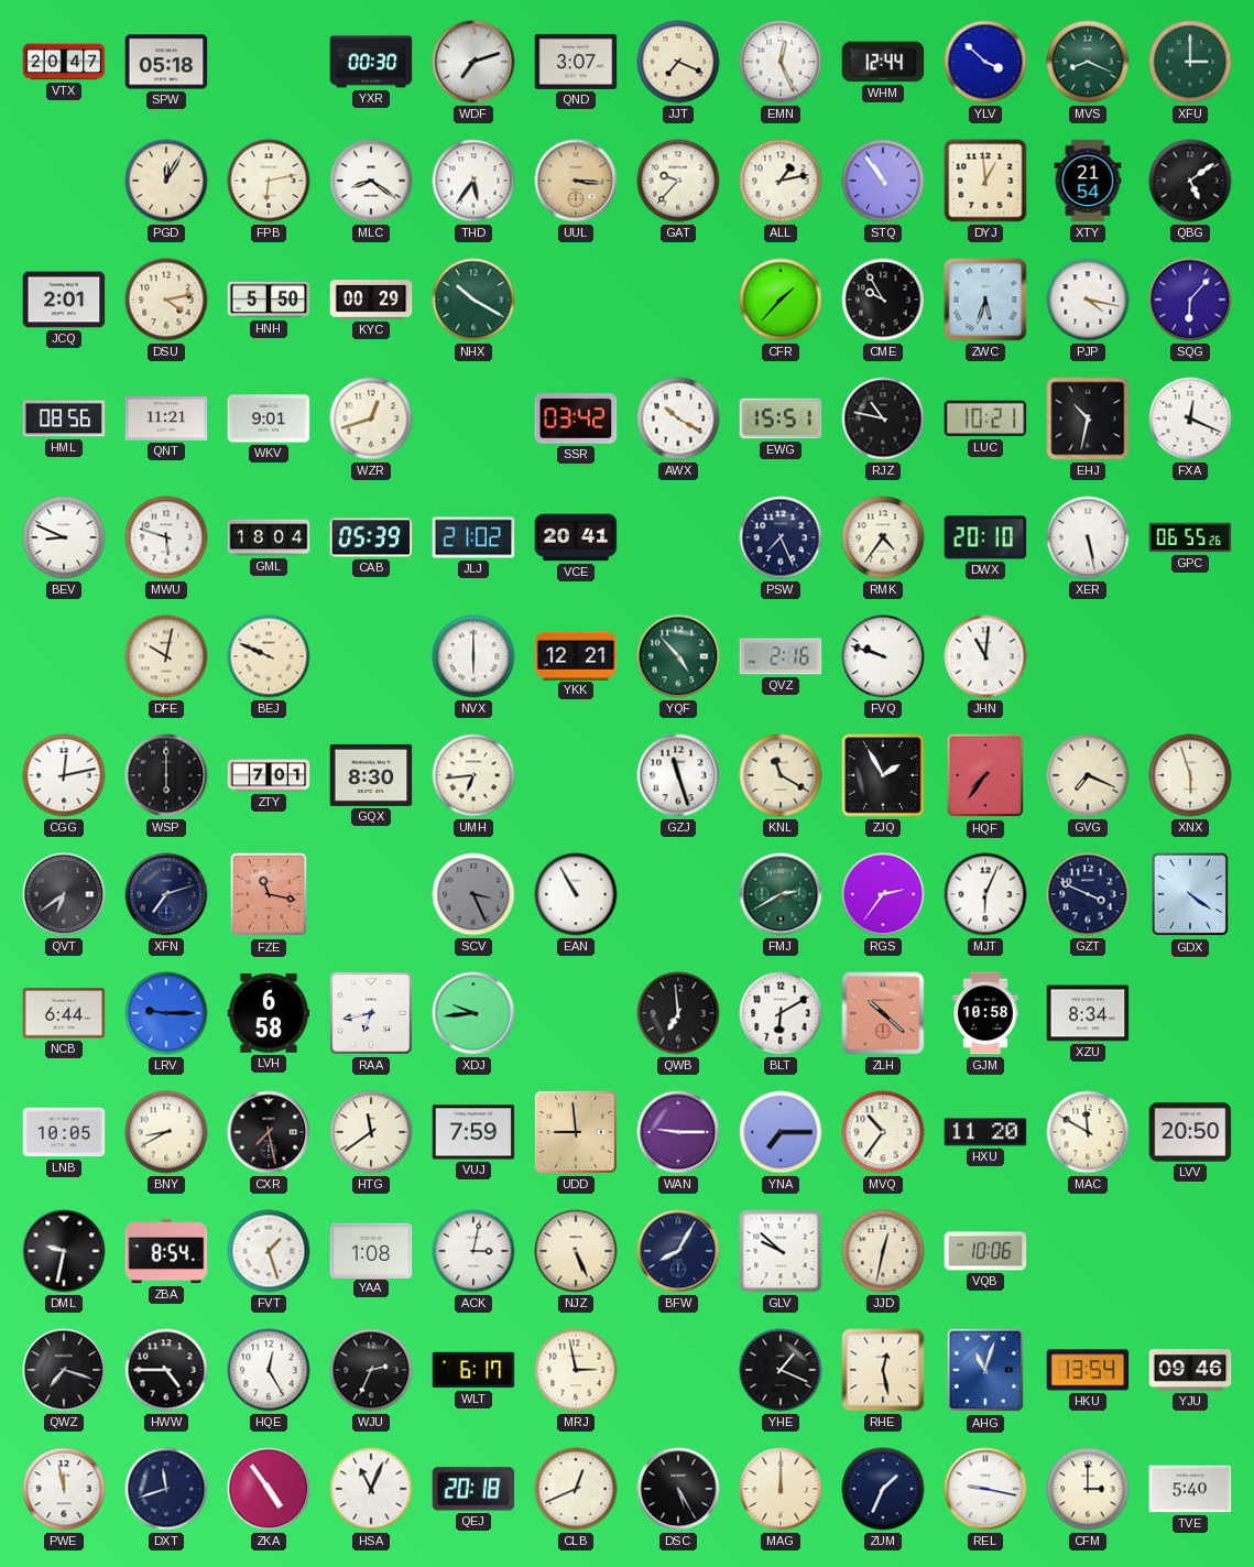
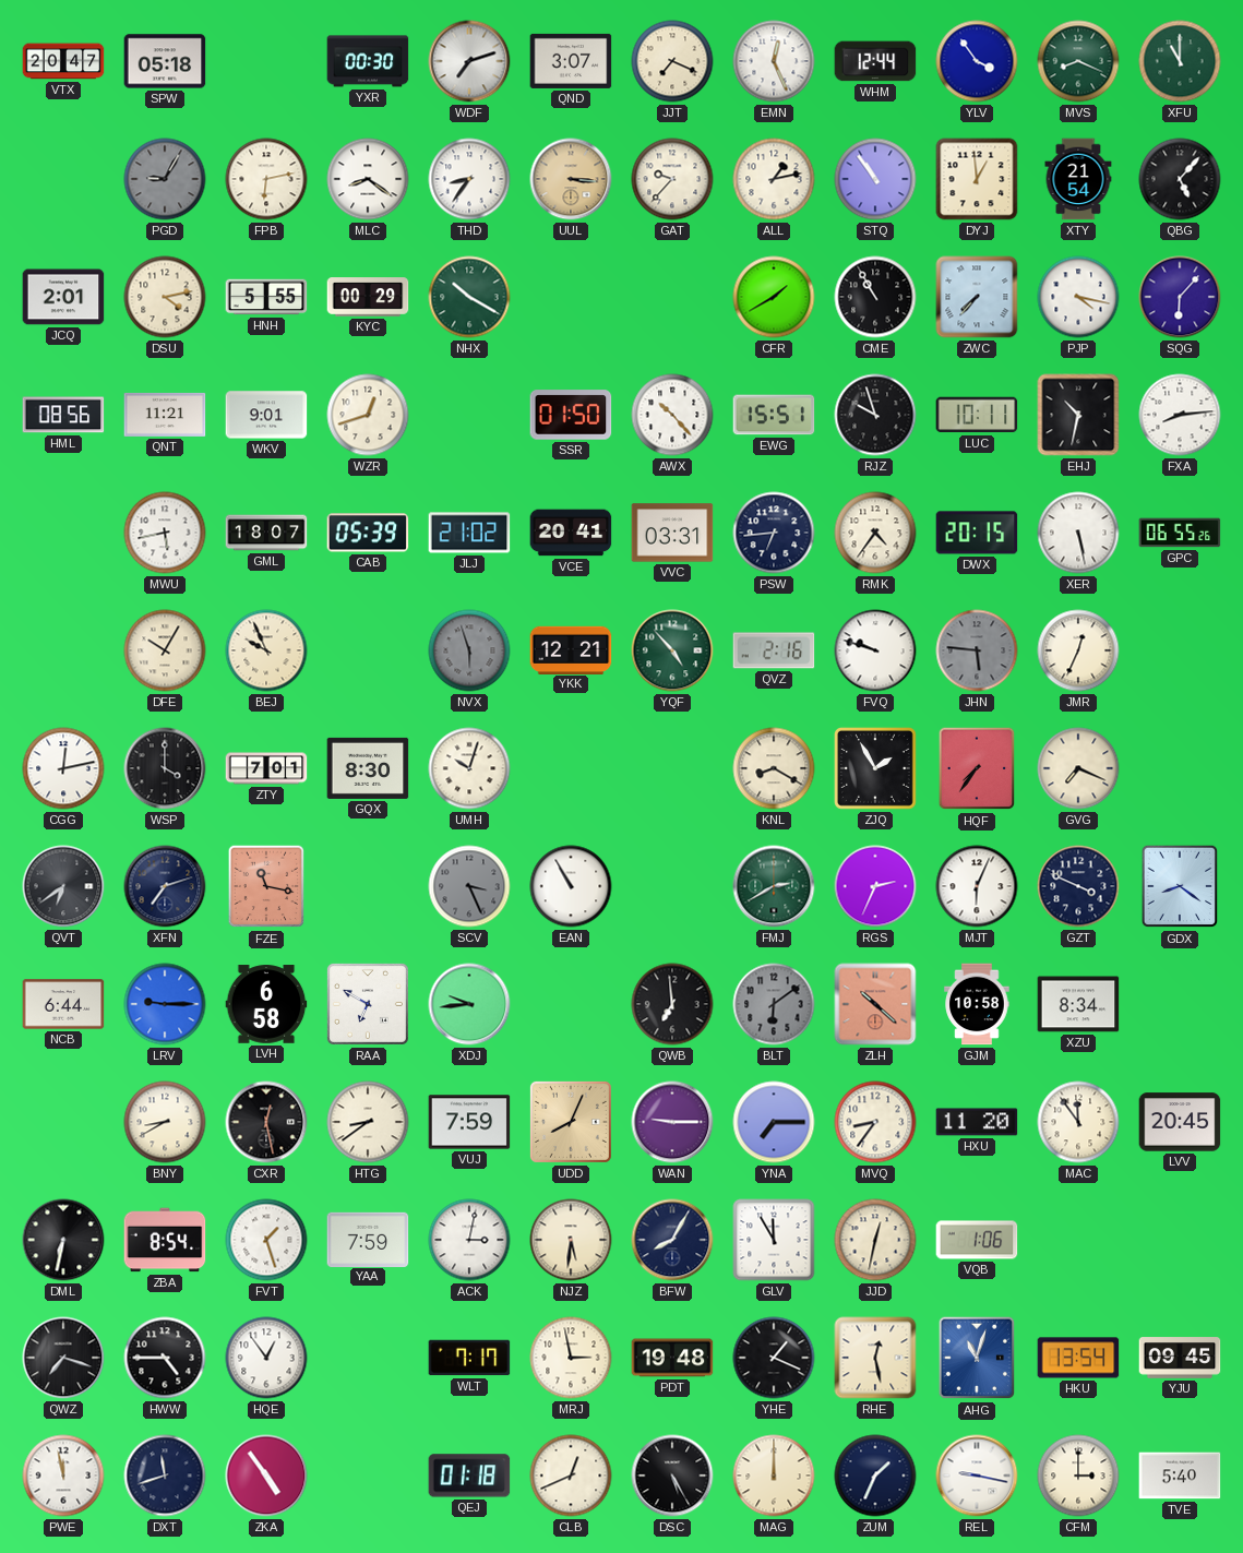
YLV: 3:52 -> 3:54 (977, 61)
XFU: 3:00 -> 11:00 (1180, 61)
PGD: 12:05 -> 9:05 (165, 179)
PGD dial: cream -> grey (165, 179)
THD: 5:36 -> 8:36 (469, 179)
QBG: 5:09 -> 5:07 (1180, 179)
HNH: 5:50 -> 5:55 (266, 297)
CFR: 1:37 -> 1:40 (774, 297)
CME: 9:55 -> 10:55 (875, 297)
ZWC: 5:33 -> 7:37 (977, 297)
SSR: 03:42 -> 01:50 (571, 415)
AWX: 10:20 -> 10:23 (672, 415)
RJZ: 10:47 -> 9:57 (875, 415)
LUC: 10:21 -> 10:11 (977, 415)
FXA: 12:19 -> 8:14 (1180, 415)
BEV: 8:49 -> none (64, 537)
MWU: 5:48 -> 5:43 (165, 533)
GML: 18:04 -> 18:07 (266, 533)
VVC: none -> 03:31 (672, 533)
PSW: 7:26 -> 6:44 (774, 533)
DWX: 20:10 -> 20:15 (977, 533)
DFE: 10:02 -> 10:05 (165, 650)
BEJ: 9:49 -> 9:56 (266, 650)
NVX: 6:00 -> 5:57 (469, 650)
NVX dial: white -> grey (469, 650)
JHN: 11:01 -> 5:46 (977, 650)
JHN dial: white -> grey (977, 650)
JMR: none -> 12:34 (1078, 650)
WSP: 6:00 -> 4:00 (165, 768)
UMH: 6:44 -> 10:03 (469, 768)
GZJ: 11:27 -> none (678, 775)
KNL: 11:20 -> 8:20 (774, 768)
XNX: 5:57 -> none (1190, 775)
RGS: 2:36 -> 2:34 (875, 886)
GDX: 4:21 -> 8:21 (1180, 886)
RAA: 6:43 -> 6:50 (368, 1004)
BLT: 6:10 -> 6:09 (774, 1004)
BLT dial: white -> grey (774, 1004)
LNB: 10:05 -> none (64, 1132)
CXR: 7:28 -> 12:28 (266, 1122)
HTG: 11:39 -> 8:39 (368, 1122)
UDD: 8:59 -> 8:04 (571, 1122)
MVQ: 10:36 -> 8:36 (875, 1122)
MAC: 11:50 -> 11:54 (1078, 1122)
LVV: 20:50 -> 20:45 (1180, 1122)
DML: 9:32 -> 6:32 (63, 1240)
YAA: 1:08 -> 7:59 (368, 1239)
NJZ: 5:26 -> 5:31 (571, 1240)
GLV: 9:52 -> 11:55 (774, 1240)
VQB: 10:06 -> 1:06 (977, 1240)
HQE: 12:25 -> 12:54 (266, 1358)
WJU: 2:34 -> none (371, 1370)
WLT: 6:17 -> 7:17 (469, 1358)
PDT: none -> 19:48 (672, 1358)
YJU: 09:46 -> 09:45 (1180, 1358)
HSA: 11:04 -> none (371, 1489)
QEJ: 20:18 -> 01:18 (469, 1476)
